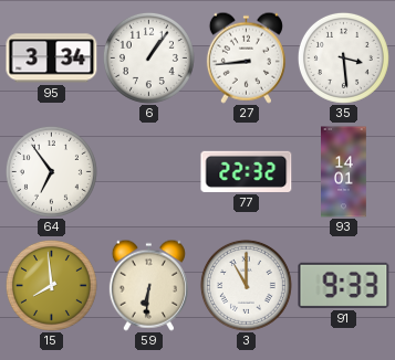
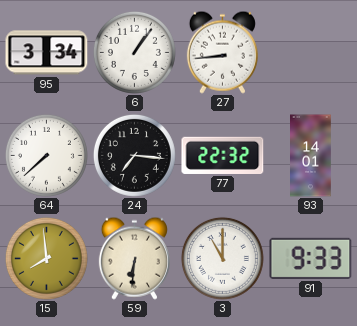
35: 3:29 -> none (343, 57)
64: 6:54 -> 7:38 (46, 155)
24: none -> 7:16 (134, 155)
